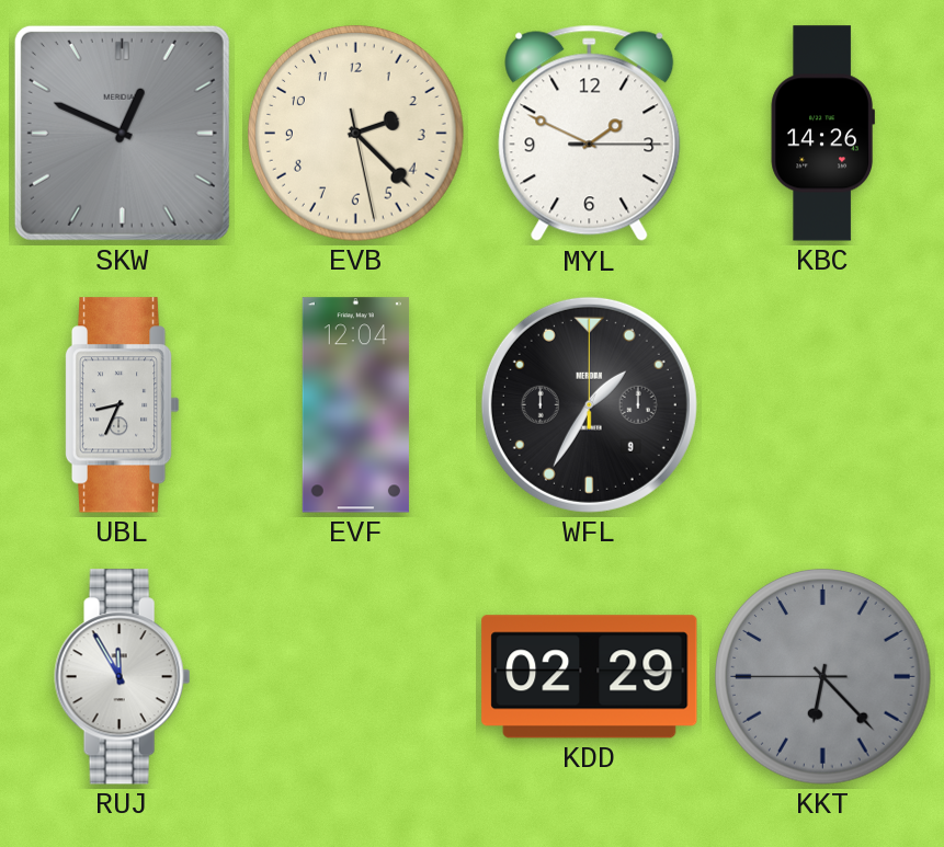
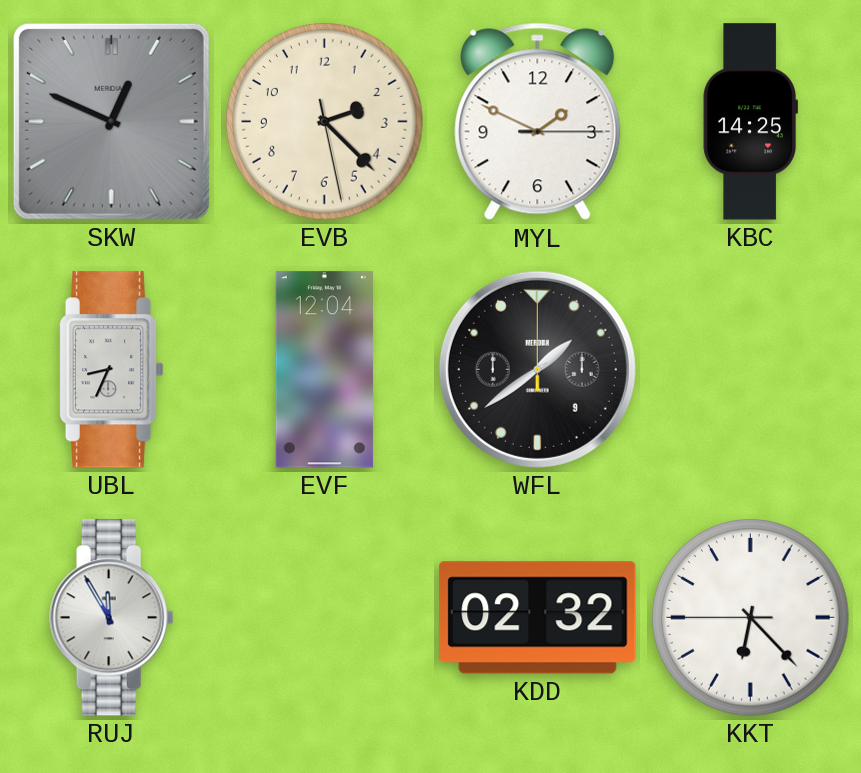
KBC: 14:26 -> 14:25 (750, 122)
WFL: 1:35 -> 1:39 (537, 369)
KDD: 02:29 -> 02:32 (538, 618)
KKT dial: grey -> white (751, 618)
